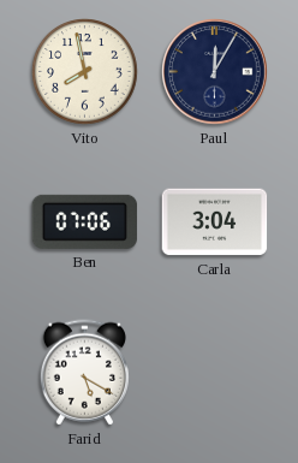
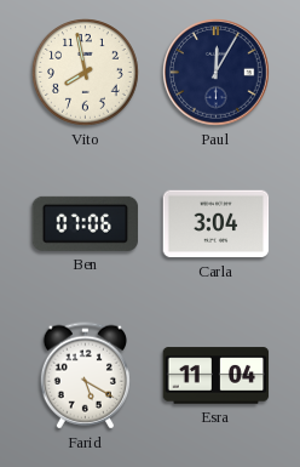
Esra: none -> 11:04 (217, 376)
